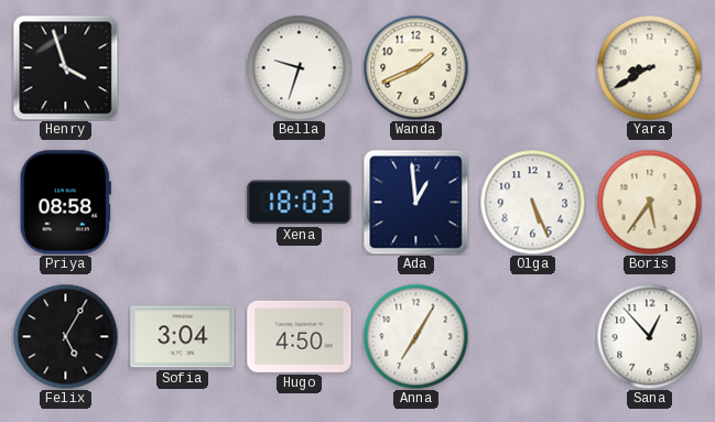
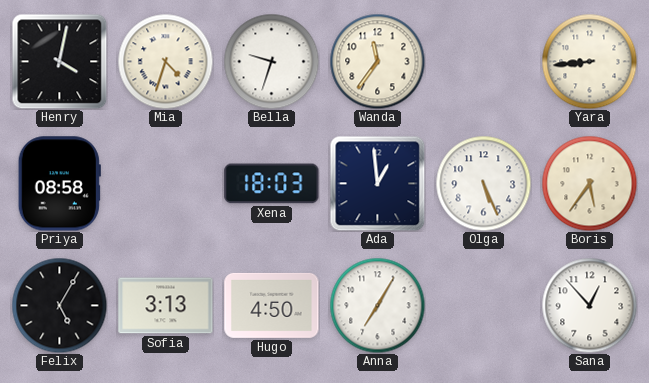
Henry: 3:57 -> 4:02 (59, 61)
Mia: none -> 4:33 (165, 61)
Wanda: 1:41 -> 11:36 (377, 61)
Yara: 8:40 -> 8:44 (589, 61)
Sofia: 3:04 -> 3:13 (166, 306)
